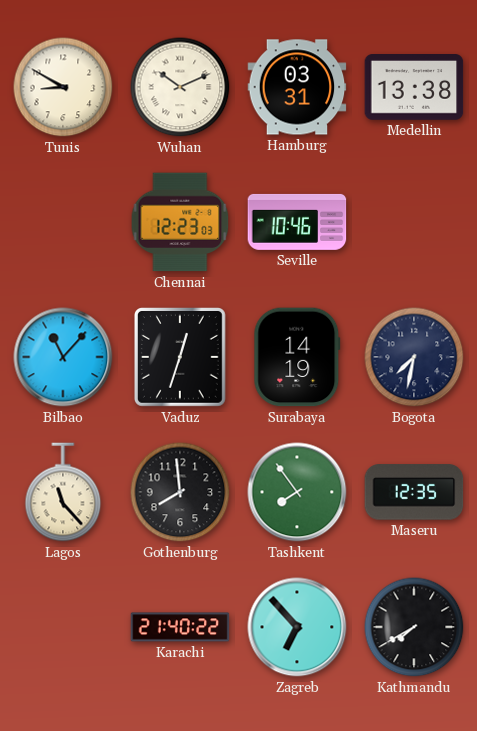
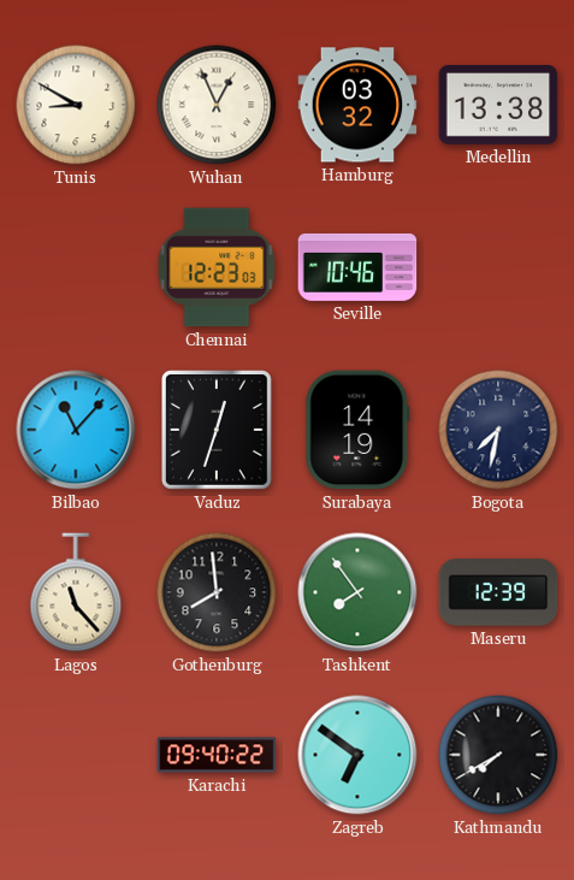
Wuhan: 10:11 -> 12:56 (217, 105)
Hamburg: 03:31 -> 03:32 (357, 105)
Maseru: 12:35 -> 12:39 (498, 592)
Karachi: 21:40 -> 09:40 (217, 755)
Zagreb: 6:53 -> 6:51 (357, 755)
